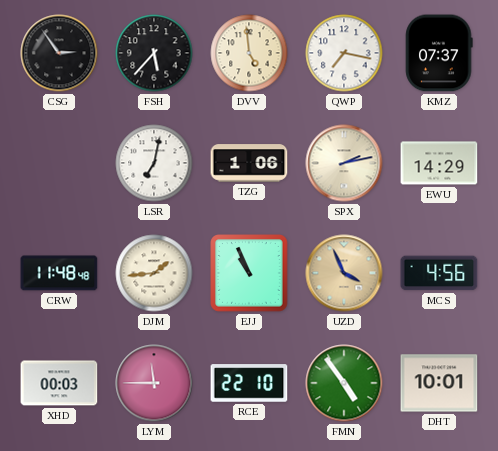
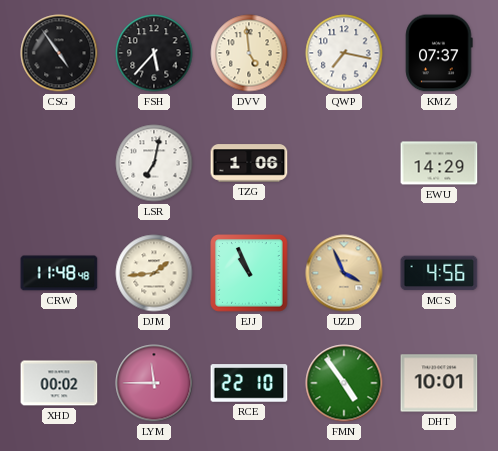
CSG: 2:54 -> 4:54 (59, 53)
SPX: 2:13 -> none (344, 163)
XHD: 00:03 -> 00:02 (59, 383)
